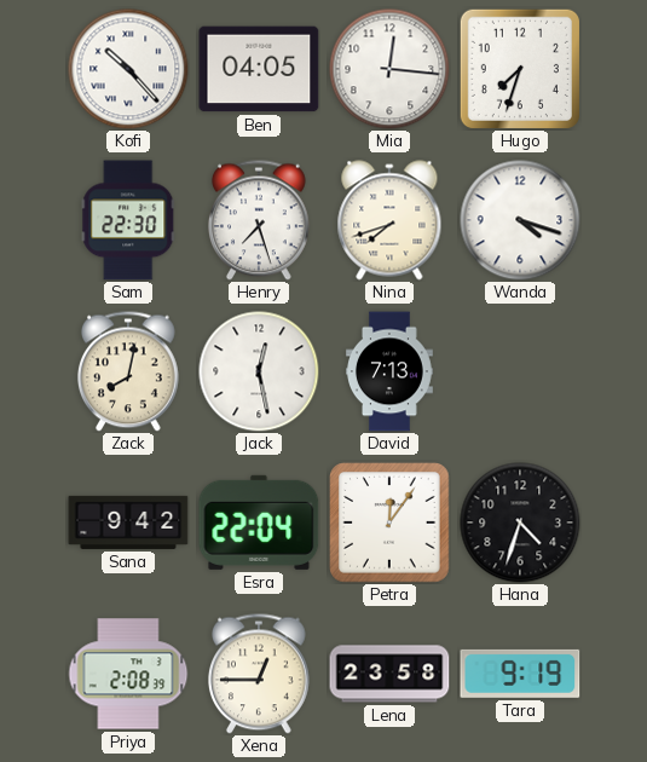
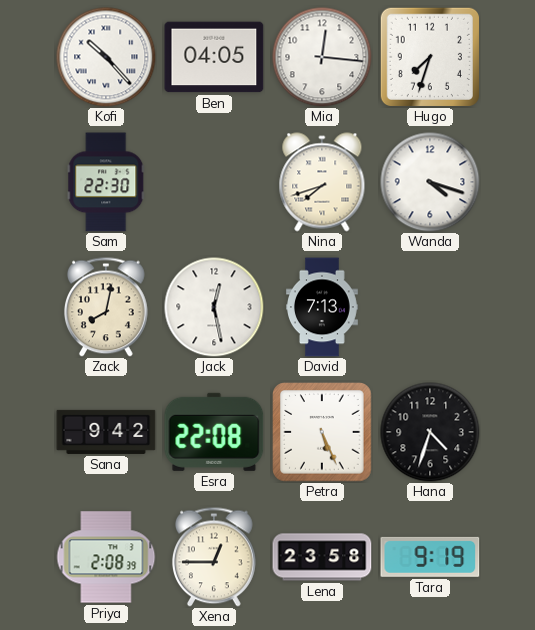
Henry: 7:27 -> none (259, 220)
Esra: 22:04 -> 22:08 (214, 432)
Petra: 12:06 -> 5:26 (322, 432)
